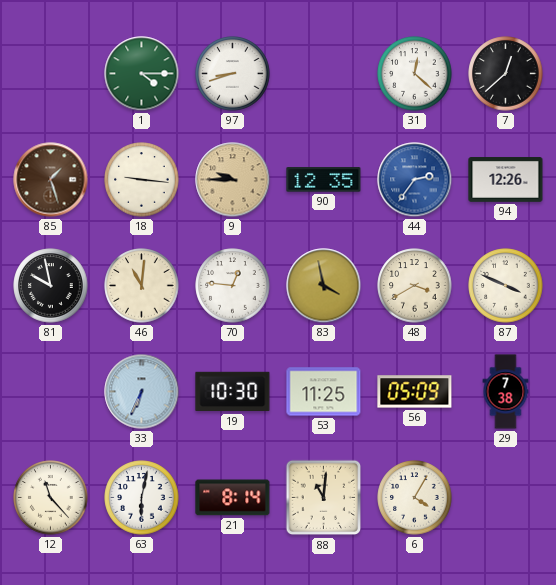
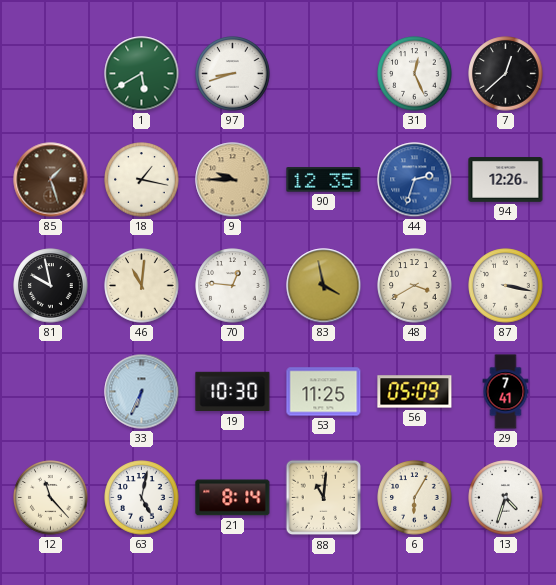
1: 4:15 -> 5:40 (142, 74)
31: 12:22 -> 12:26 (415, 74)
18: 9:16 -> 1:17 (142, 180)
44: 2:36 -> 2:33 (415, 180)
87: 3:49 -> 3:17 (506, 286)
29: 7:38 -> 7:41 (506, 392)
63: 6:02 -> 5:02 (142, 498)
6: 4:05 -> 6:05 (415, 498)
13: none -> 4:33 (506, 498)
